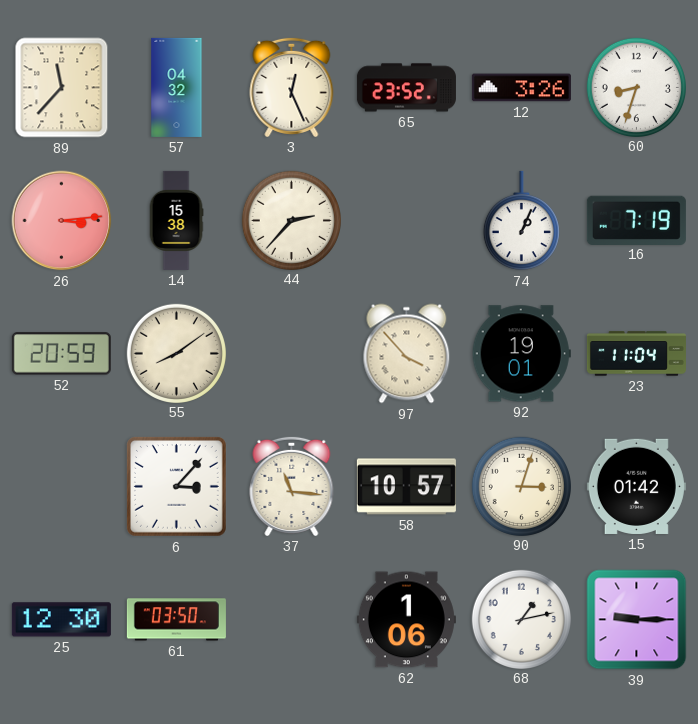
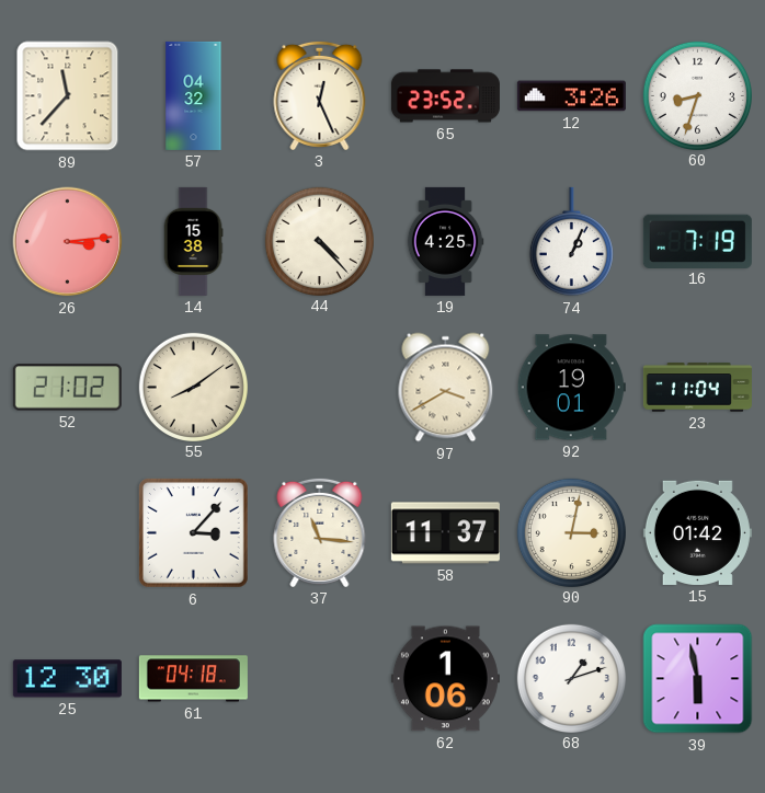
44: 2:37 -> 4:23 (319, 241)
19: none -> 4:25 (445, 241)
52: 20:59 -> 21:02 (67, 388)
97: 3:53 -> 3:40 (446, 388)
58: 10:57 -> 11:37 (445, 533)
90: 3:03 -> 3:02 (571, 532)
61: 03:50 -> 04:18 (193, 679)
68: 1:13 -> 1:12 (571, 678)
39: 9:15 -> 5:58 (698, 679)
